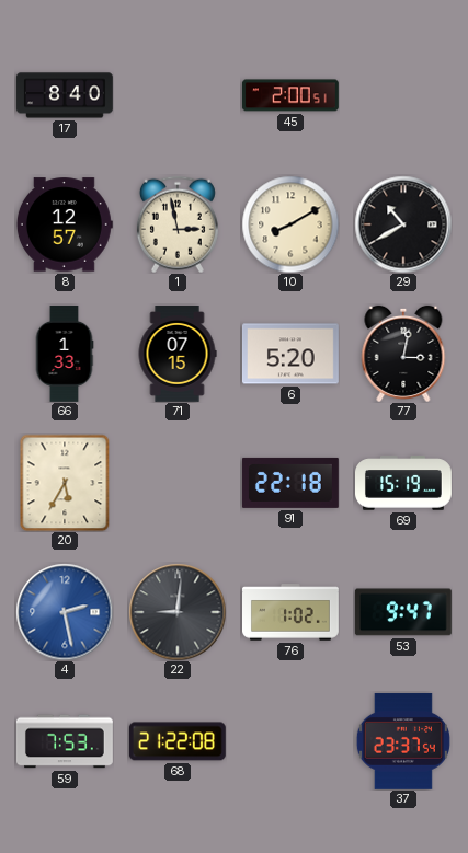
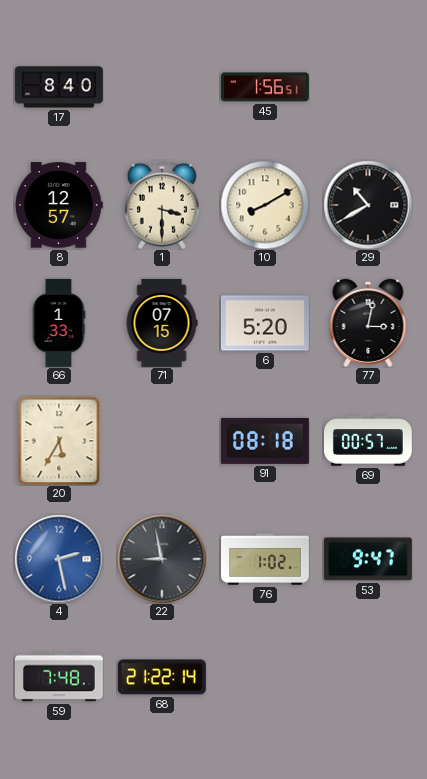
45: 2:00 -> 1:56 (265, 87)
1: 2:58 -> 3:30 (162, 205)
91: 22:18 -> 08:18 (265, 441)
69: 15:19 -> 00:57 (369, 441)
22: 9:01 -> 8:58 (162, 559)
59: 7:53 -> 7:48 (59, 677)
68: 21:22:08 -> 21:22:14 (162, 677)
37: 23:37 -> none (403, 741)
